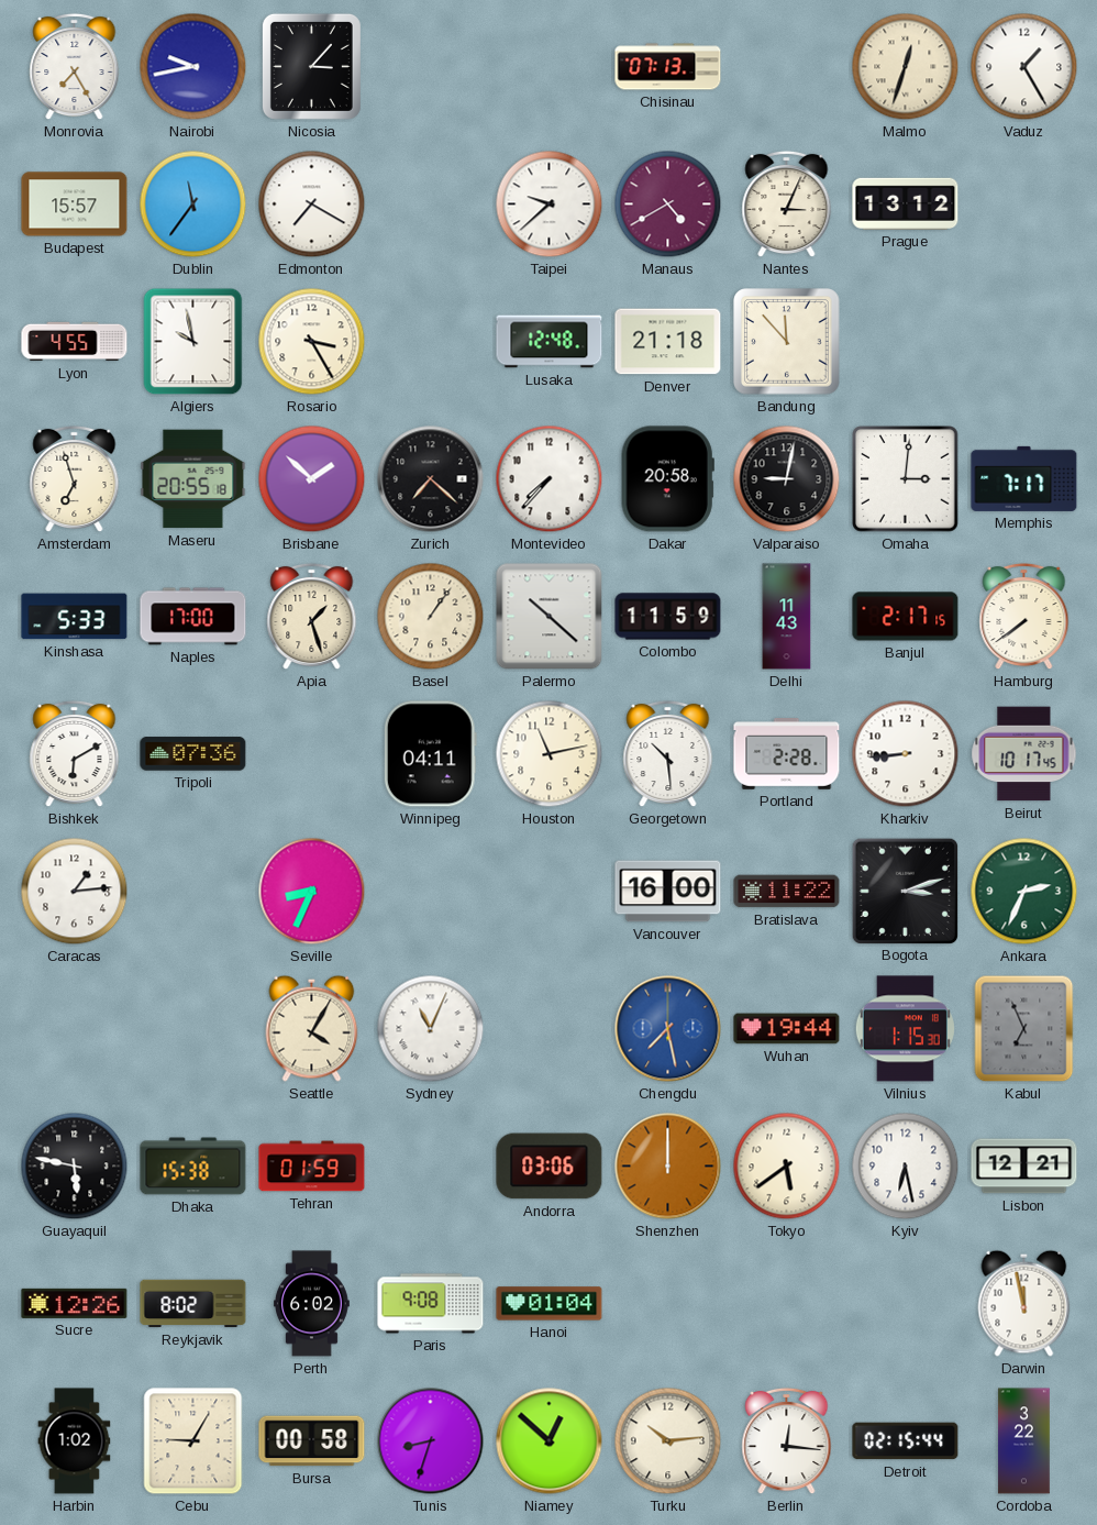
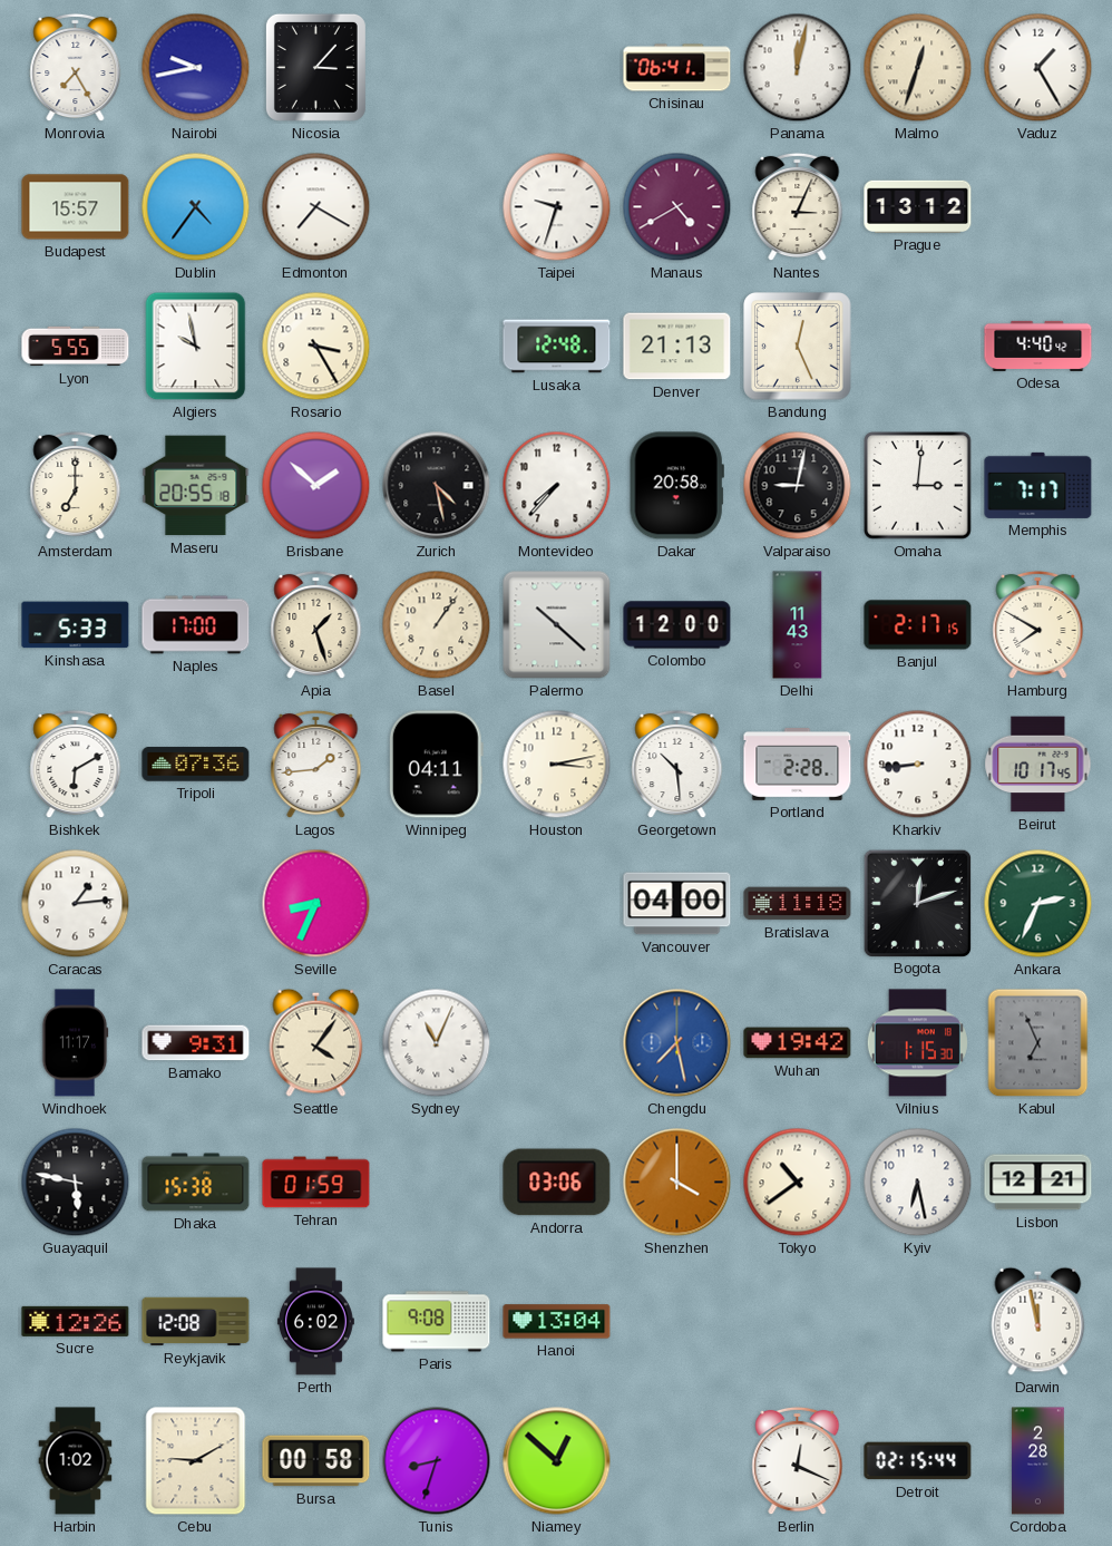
Chisinau: 07:13 -> 06:41 (677, 68)
Panama: none -> 12:02 (798, 68)
Dublin: 11:36 -> 4:36 (196, 207)
Taipei: 9:38 -> 9:33 (557, 207)
Lyon: 4:55 -> 5:55 (76, 347)
Denver: 21:18 -> 21:13 (677, 347)
Bandung: 11:53 -> 12:26 (798, 347)
Odesa: none -> 4:40 (1038, 346)
Amsterdam: 6:57 -> 7:00 (76, 486)
Zurich: 7:22 -> 4:28 (437, 486)
Colombo: 11:59 -> 12:00 (677, 625)
Hamburg: 7:39 -> 7:50 (1038, 625)
Lagos: none -> 1:44 (316, 765)
Houston: 11:13 -> 3:13 (557, 765)
Vancouver: 16:00 -> 04:00 (677, 904)
Bratislava: 11:22 -> 11:18 (798, 904)
Bogota: 3:12 -> 12:12 (917, 903)
Windhoek: none -> 11:17 (75, 1043)
Bamako: none -> 9:31 (196, 1043)
Seattle: 4:05 -> 4:06 (316, 1042)
Wuhan: 19:44 -> 19:42 (798, 1043)
Shenzhen: 12:00 -> 4:00 (677, 1183)
Tokyo: 5:39 -> 10:39 (798, 1183)
Reykjavik: 8:02 -> 12:08 (196, 1322)
Hanoi: 01:04 -> 13:04 (557, 1322)
Cebu: 9:05 -> 9:10 (196, 1461)
Turku: 10:14 -> none (668, 1441)
Berlin: 12:16 -> 12:19 (798, 1461)
Cordoba: 3:22 -> 2:28 (1038, 1461)
